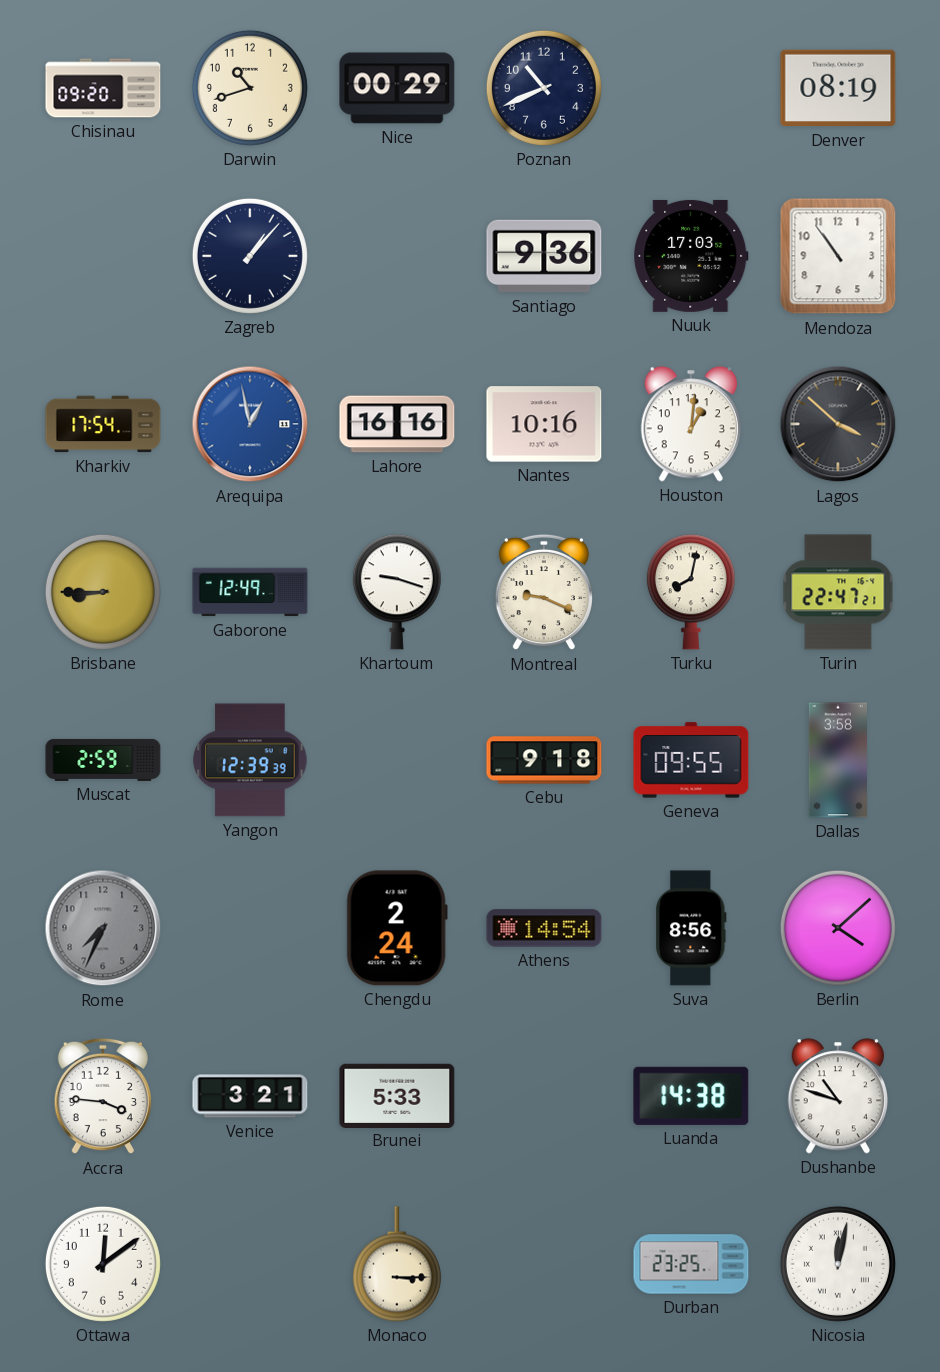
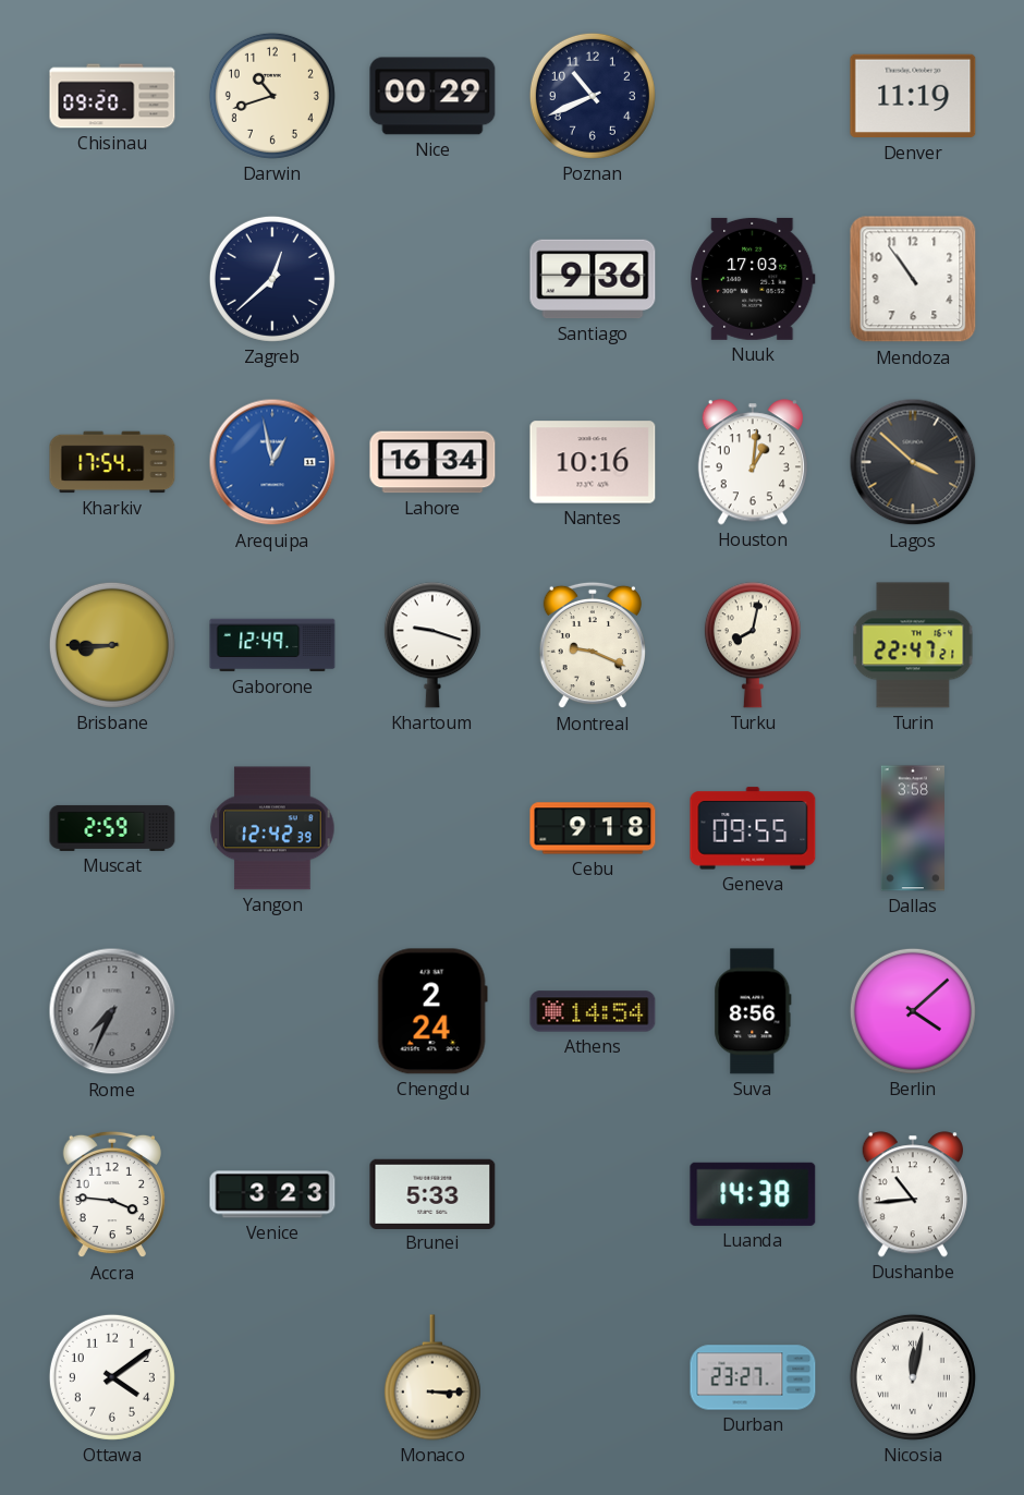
Denver: 08:19 -> 11:19 (913, 96)
Zagreb: 1:07 -> 12:38 (272, 279)
Lahore: 16:16 -> 16:34 (432, 462)
Yangon: 12:39 -> 12:42 (272, 828)
Venice: 3:21 -> 3:23 (272, 1194)
Dushanbe: 10:48 -> 10:44 (912, 1194)
Ottawa: 12:09 -> 4:09 (112, 1377)
Durban: 23:25 -> 23:27 (753, 1377)
